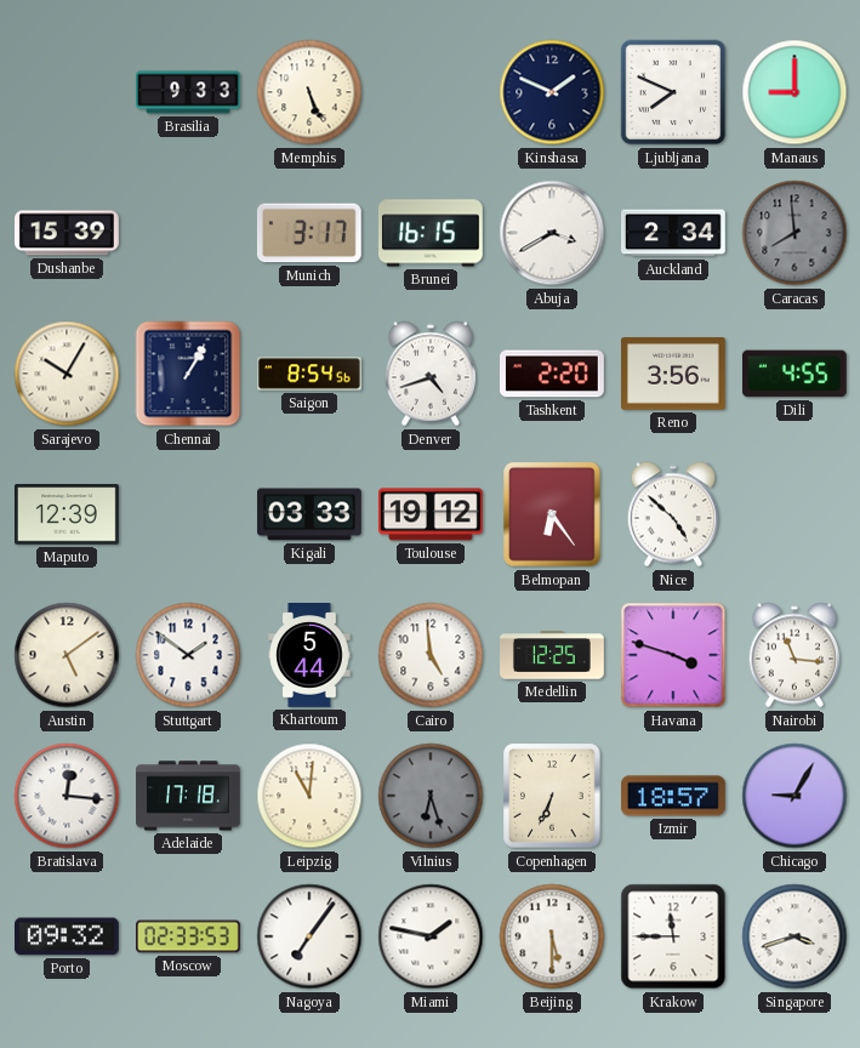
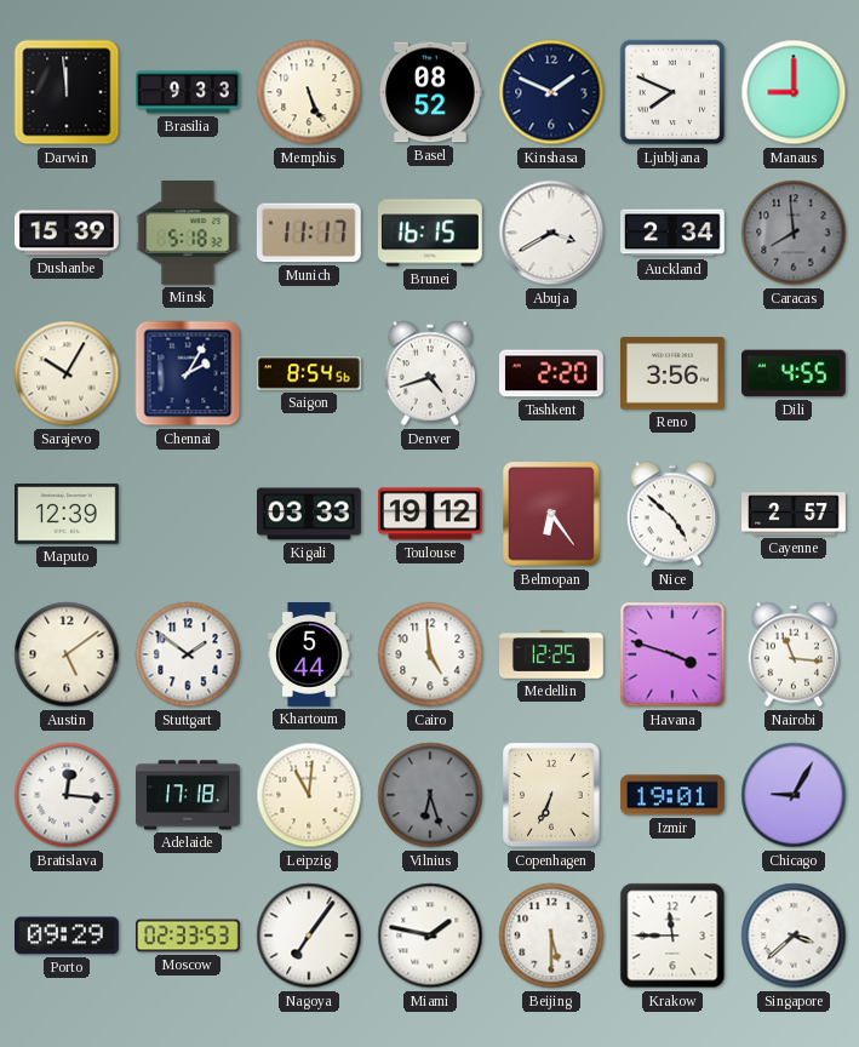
Darwin: none -> 11:59 (67, 92)
Basel: none -> 08:52 (431, 92)
Minsk: none -> 5:18 (188, 234)
Munich: 3:17 -> 11:17 (309, 233)
Chennai: 1:05 -> 2:05 (188, 373)
Cayenne: none -> 2:57 (794, 514)
Izmir: 18:57 -> 19:01 (674, 795)
Porto: 09:32 -> 09:29 (68, 936)
Singapore: 3:42 -> 3:38 (794, 936)
